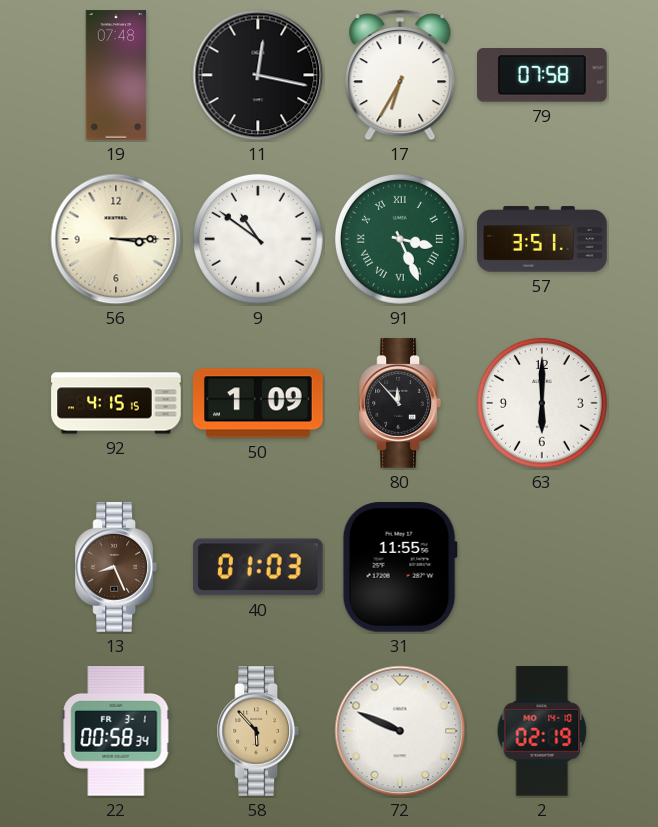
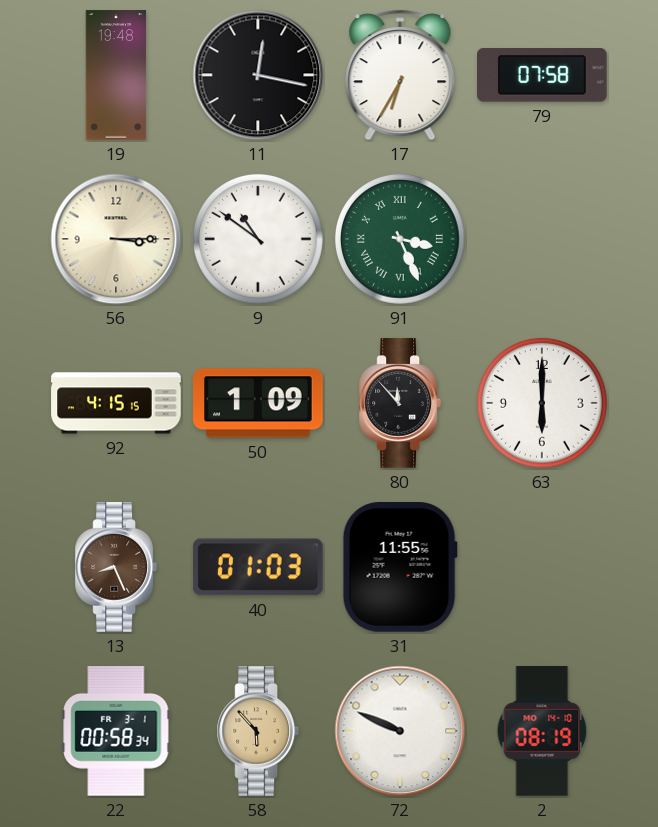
19: 07:48 -> 19:48 (116, 75)
57: 3:51 -> none (542, 239)
2: 02:19 -> 08:19 (542, 731)
